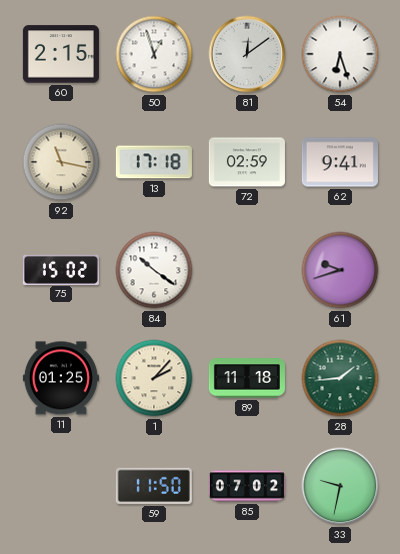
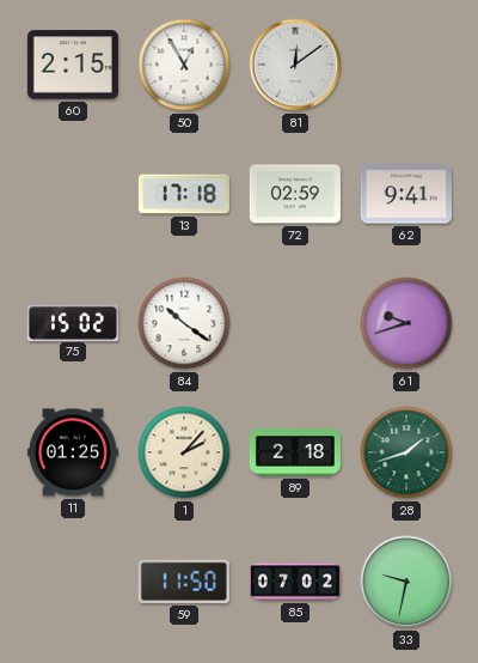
50: 12:57 -> 12:55 (184, 65)
54: 6:27 -> none (340, 54)
92: 11:17 -> none (61, 162)
89: 11:18 -> 2:18 (295, 452)
28: 1:44 -> 1:42 (406, 452)
